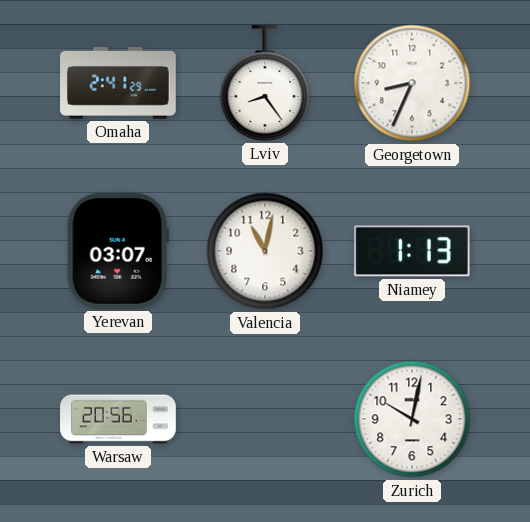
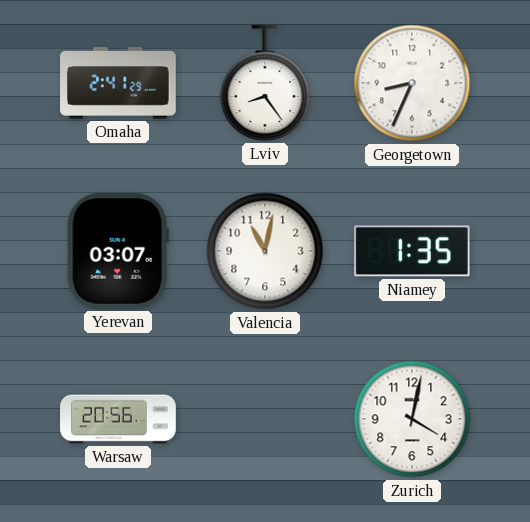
Niamey: 1:13 -> 1:35 (412, 251)
Zurich: 10:02 -> 4:02 (412, 419)
